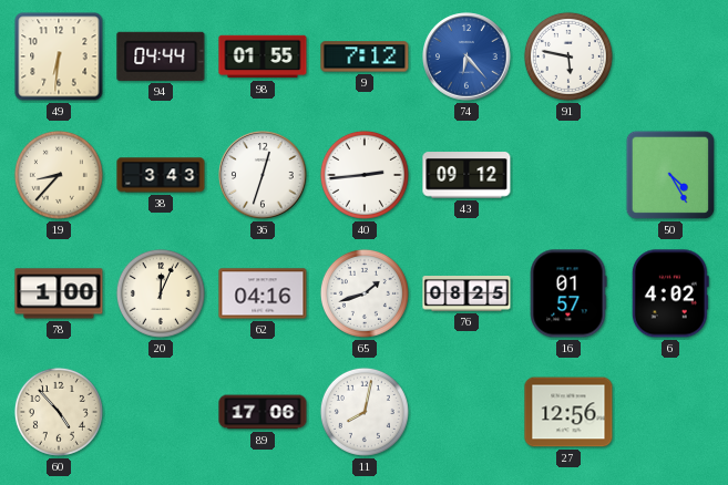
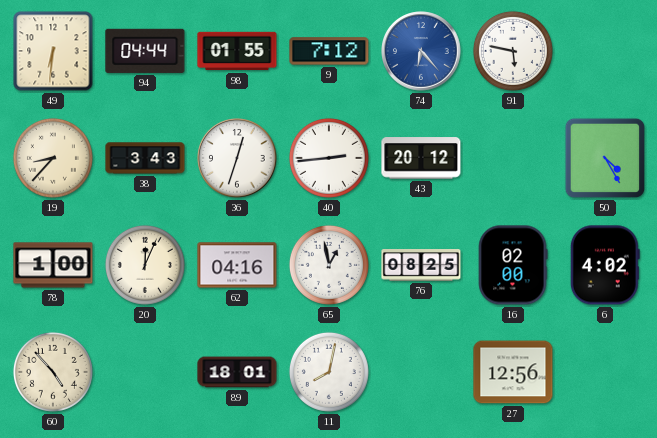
43: 09:12 -> 20:12 (421, 158)
65: 1:42 -> 12:58 (329, 265)
16: 01:57 -> 02:00 (513, 265)
89: 17:06 -> 18:01 (237, 372)
